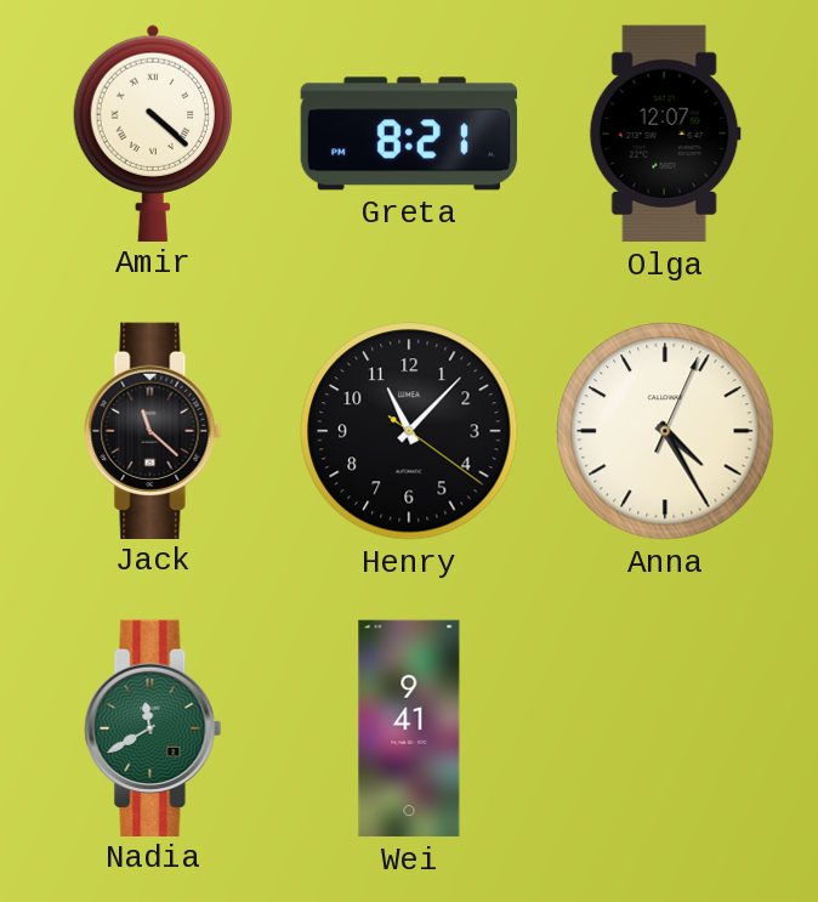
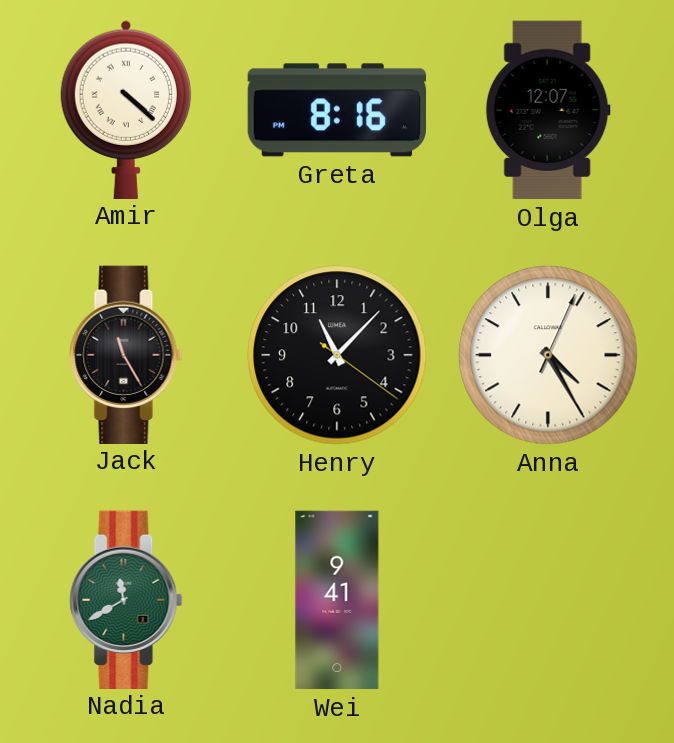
Greta: 8:21 -> 8:16 (337, 110)
Jack: 11:22 -> 11:25 (126, 354)
